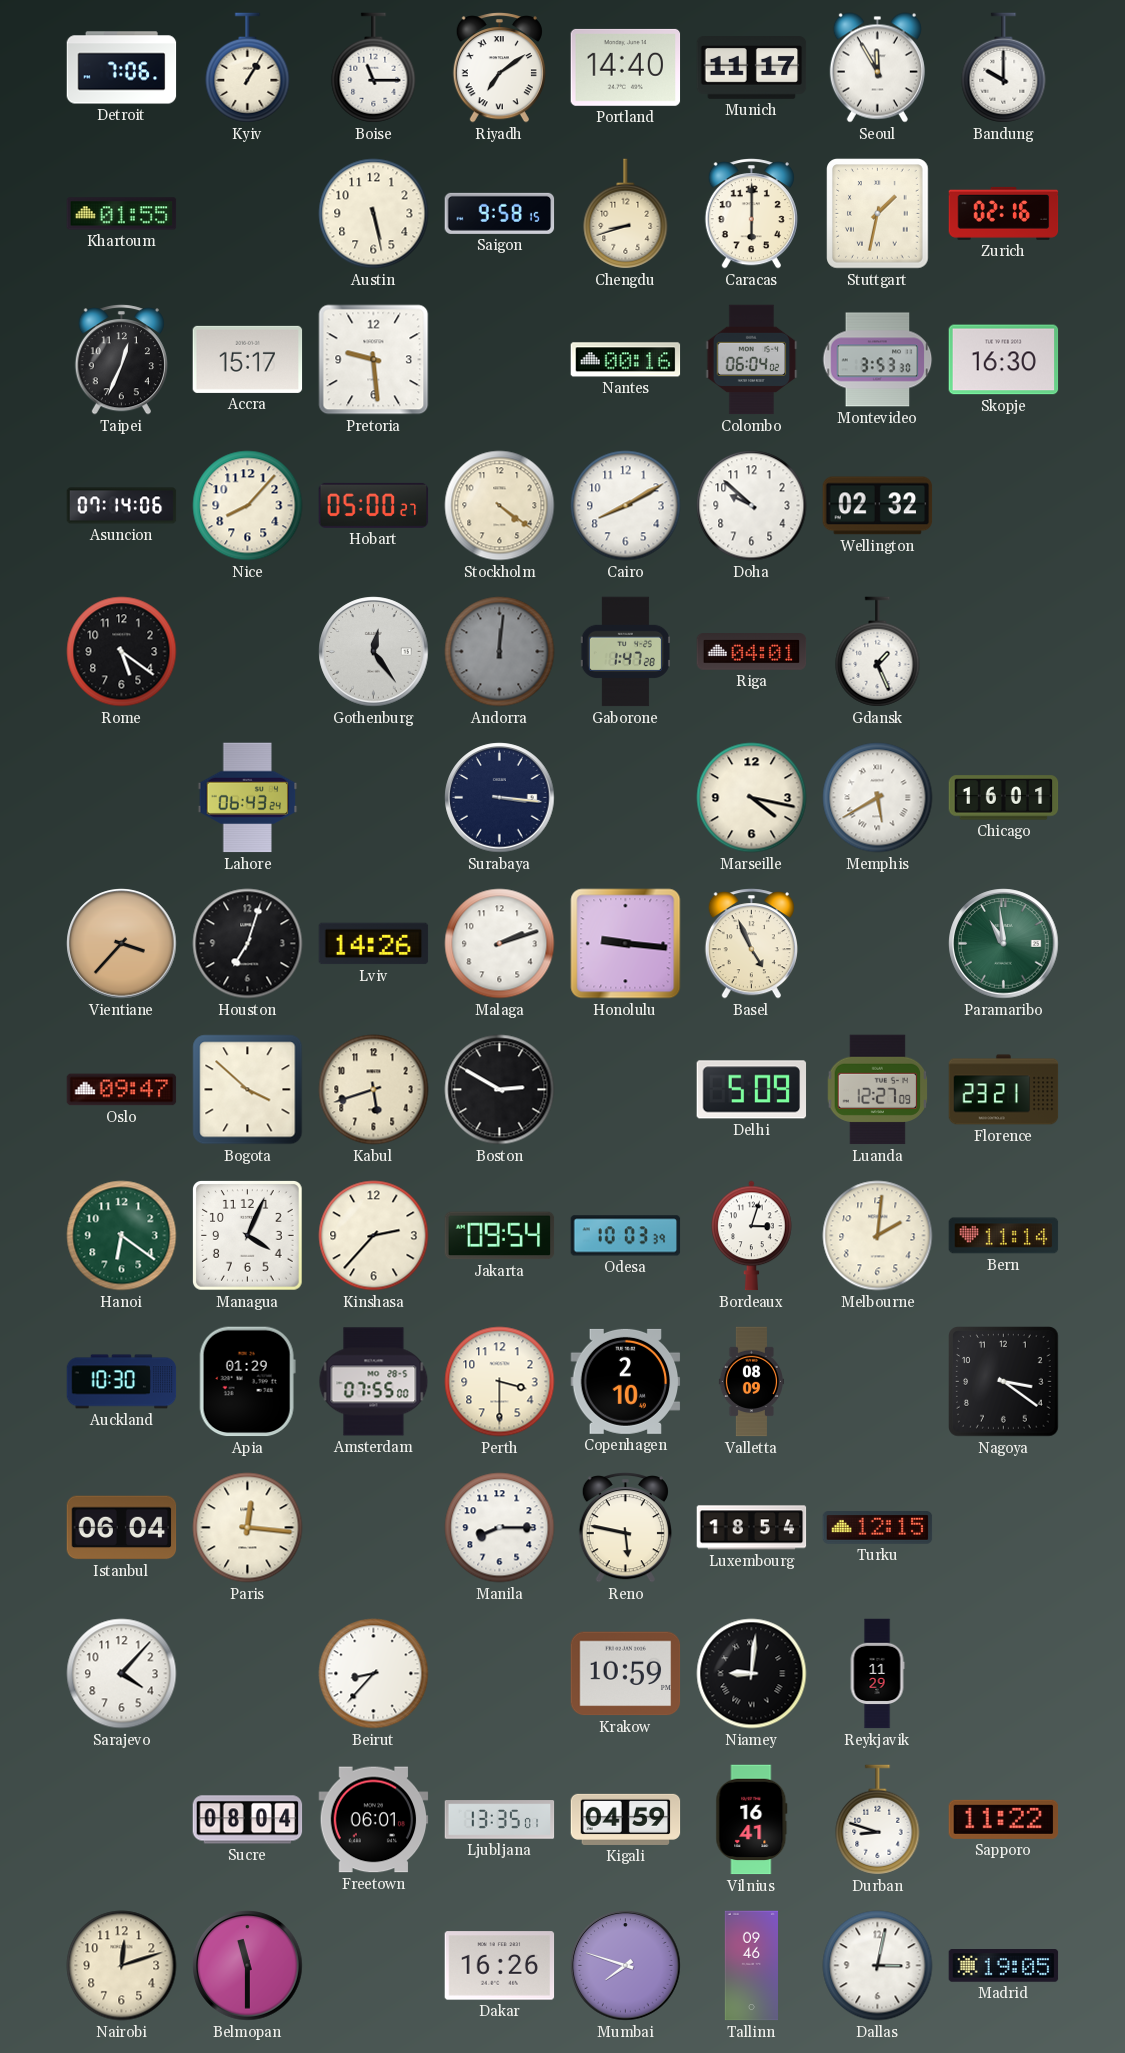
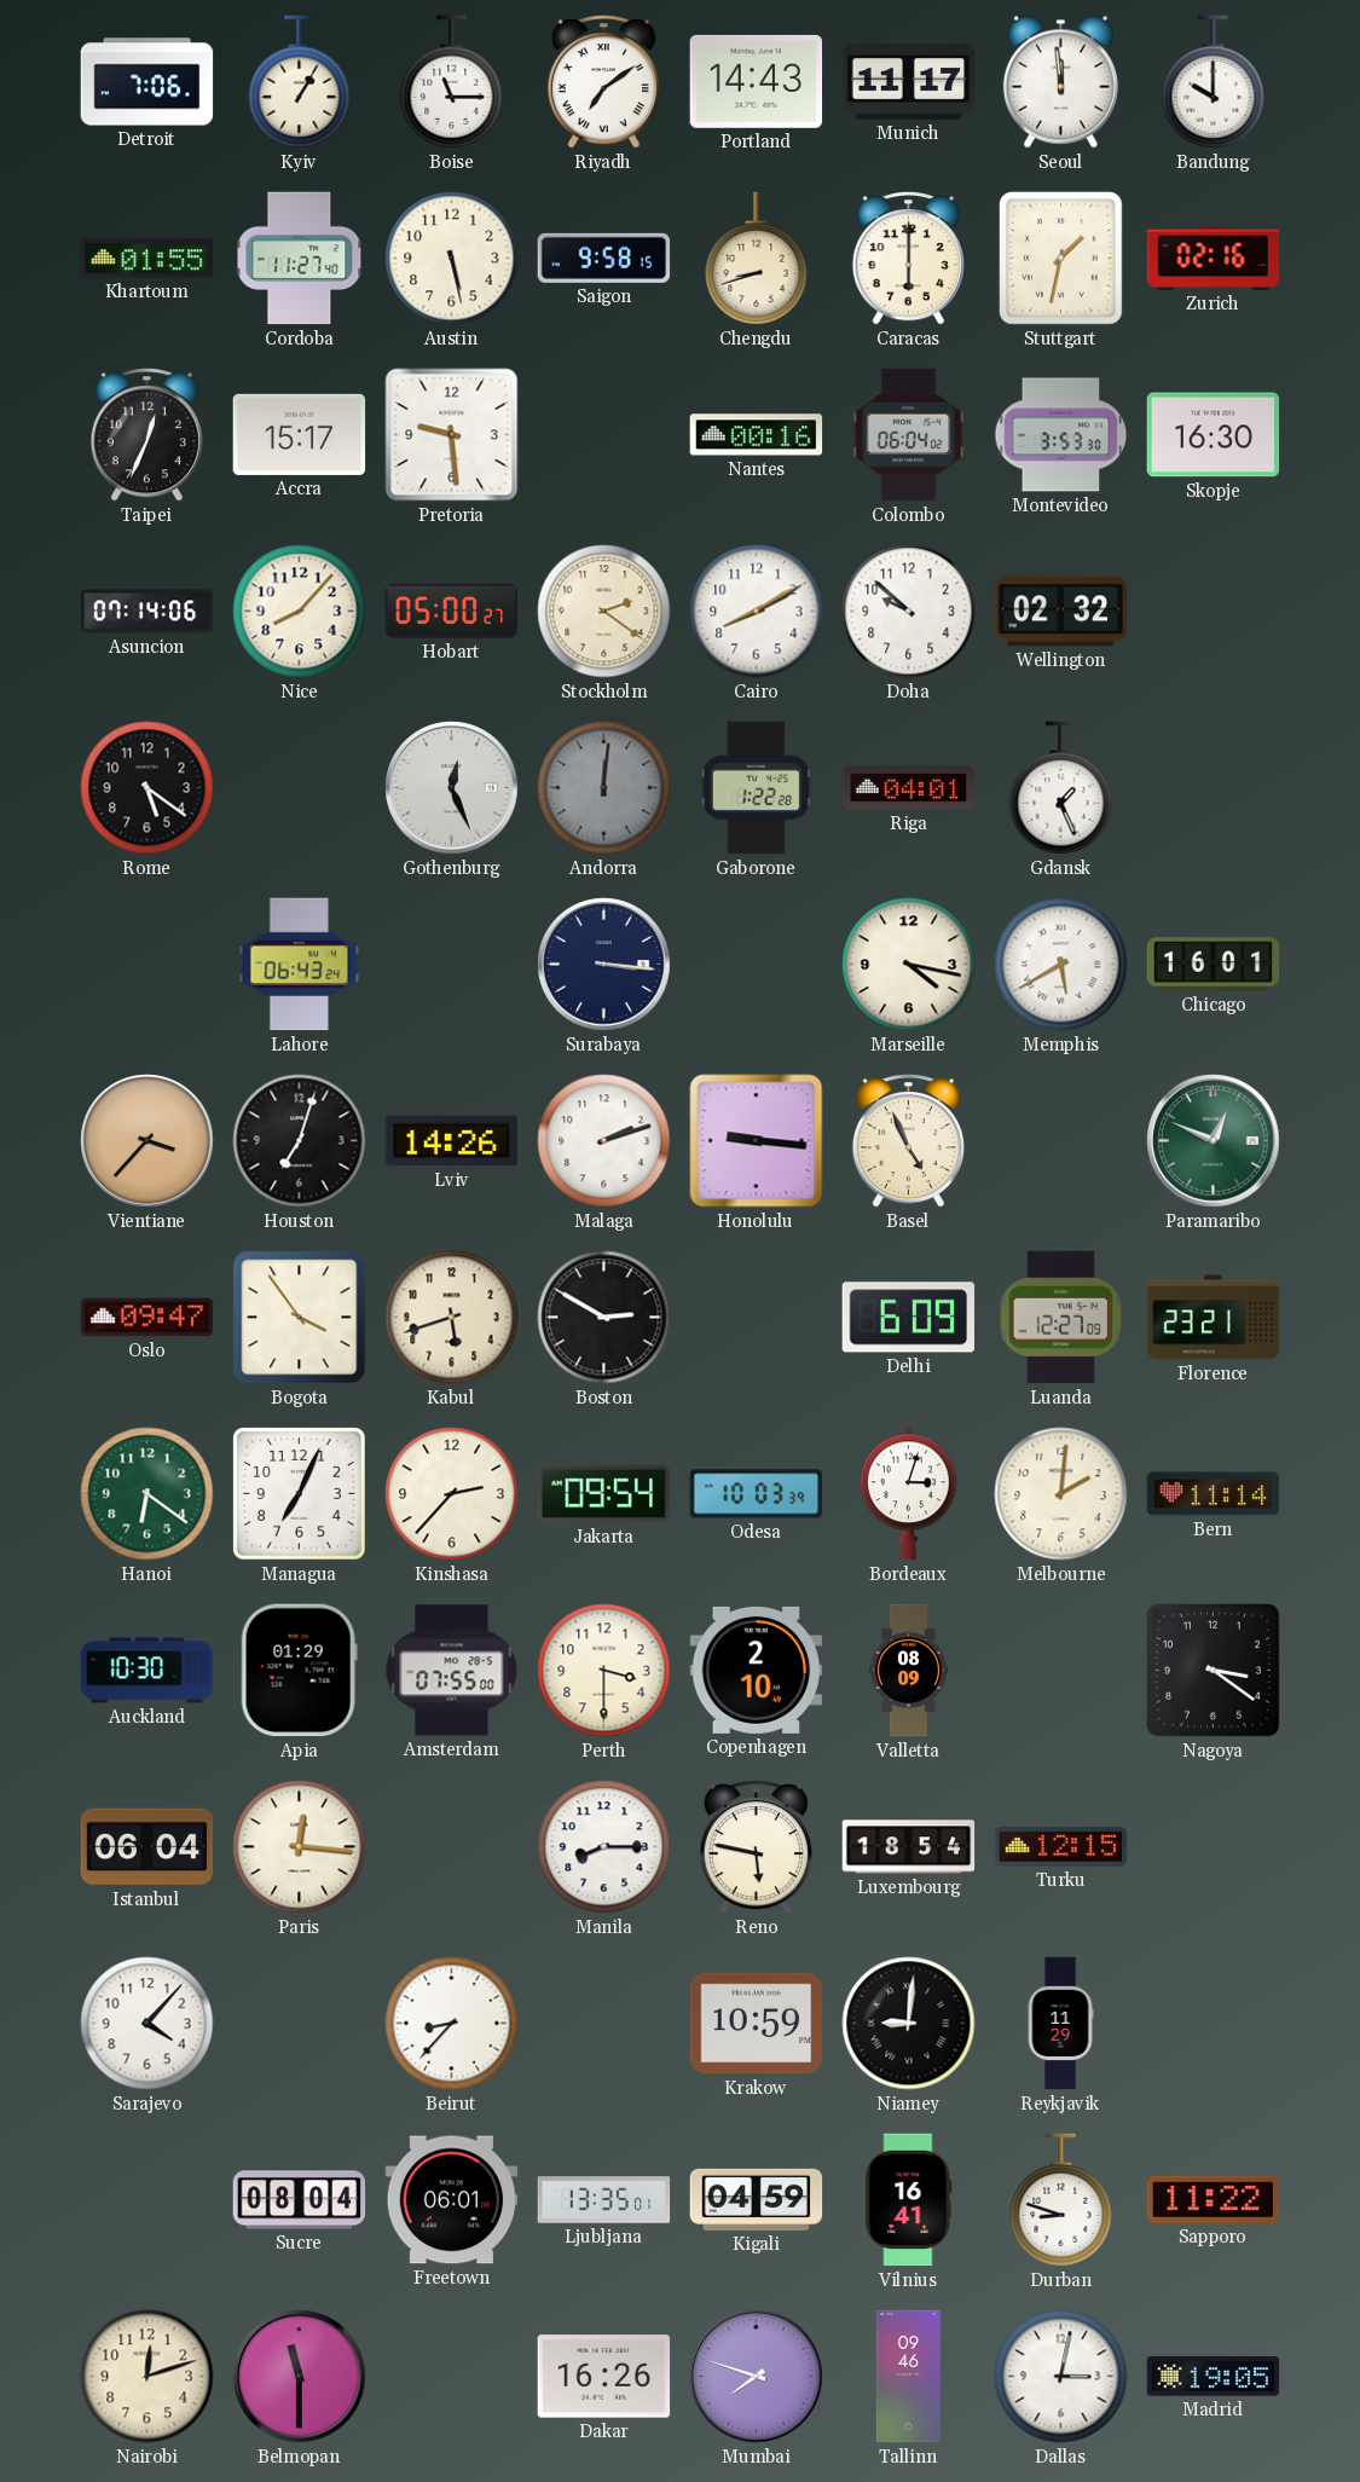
Portland: 14:40 -> 14:43 (757, 81)
Seoul: 11:55 -> 11:59 (1060, 82)
Cordoba: none -> 11:27 (300, 259)
Stockholm: 4:21 -> 2:21 (604, 612)
Gothenburg: 12:24 -> 12:26 (452, 788)
Gaborone: 1:47 -> 1:22 (756, 788)
Paramaribo: 10:59 -> 12:49 (1214, 1141)
Bogota: 3:52 -> 3:54 (300, 1318)
Delhi: 5:09 -> 6:09 (909, 1318)
Managua: 4:04 -> 7:04 (300, 1494)
